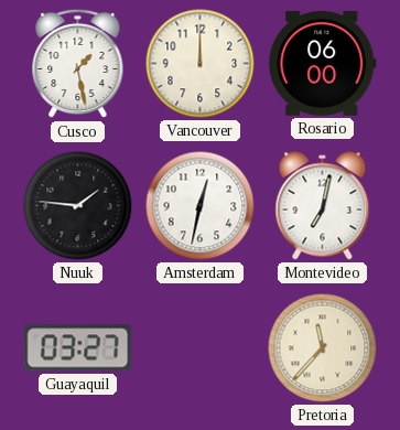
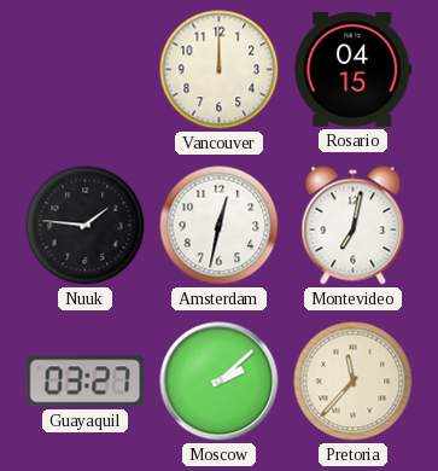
Cusco: 1:28 -> none (78, 64)
Rosario: 06:00 -> 04:15 (354, 69)
Moscow: none -> 2:08 (220, 382)
